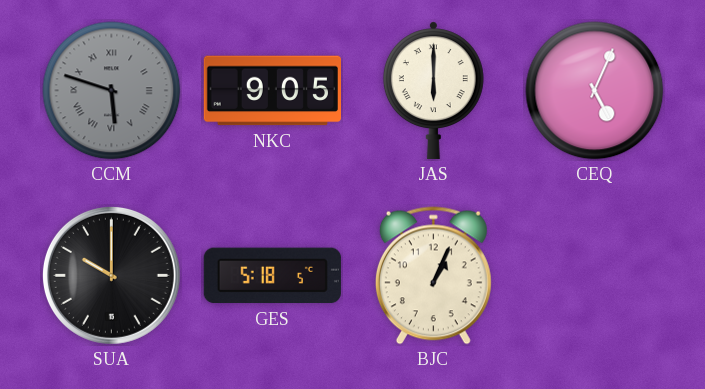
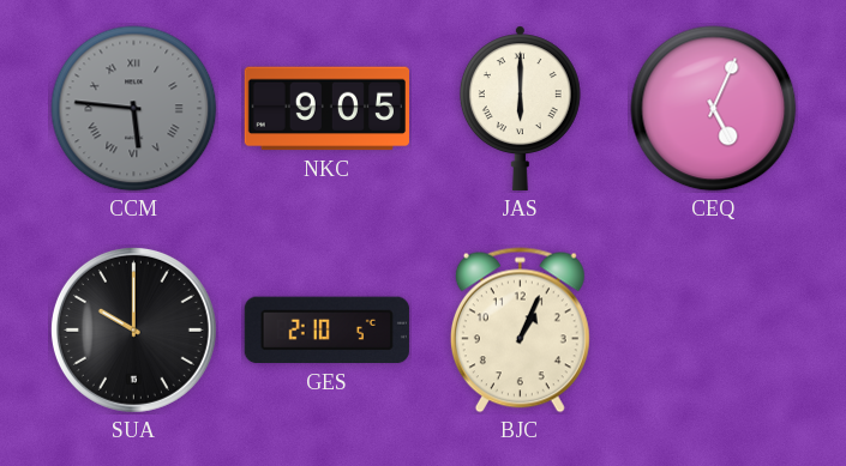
CCM: 5:48 -> 5:46 (134, 109)
GES: 5:18 -> 2:10 (326, 331)
